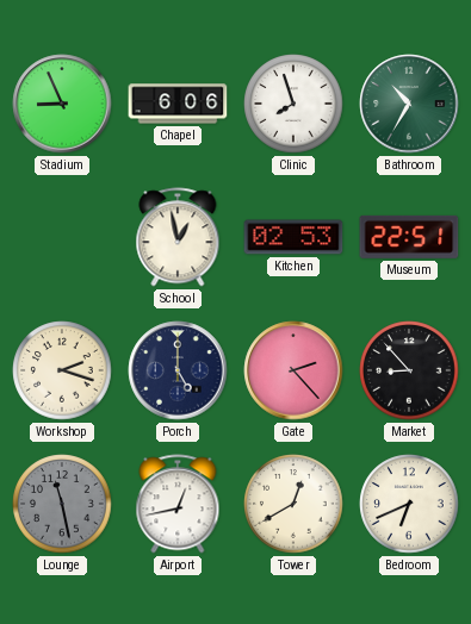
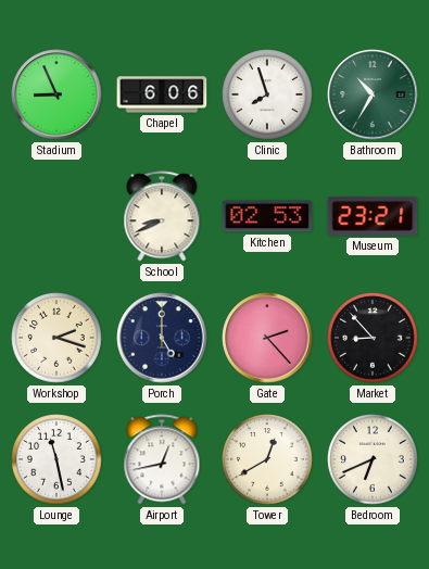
School: 12:58 -> 8:41 (162, 216)
Museum: 22:51 -> 23:21 (373, 216)
Lounge dial: grey -> white (56, 459)
